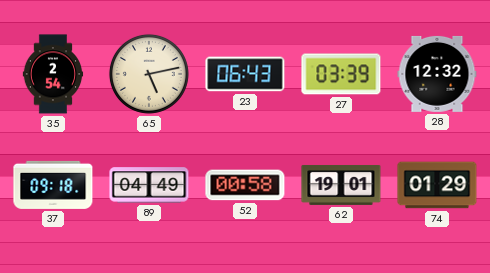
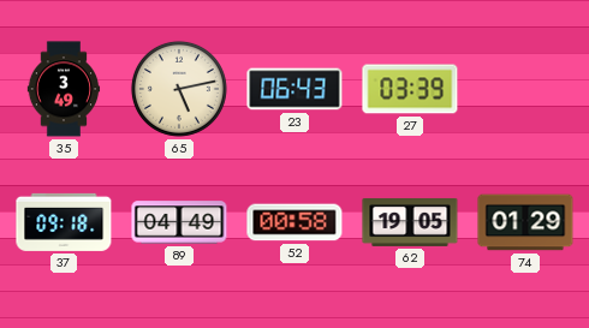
35: 2:54 -> 3:49 (64, 89)
28: 12:32 -> none (437, 74)
62: 19:01 -> 19:05 (410, 222)
